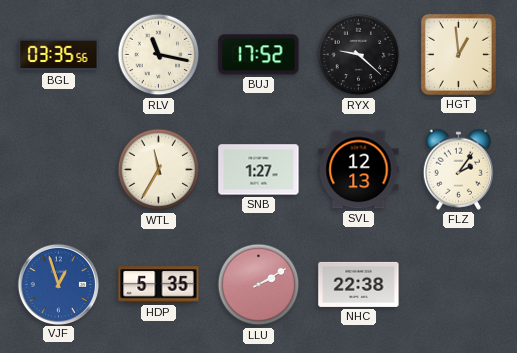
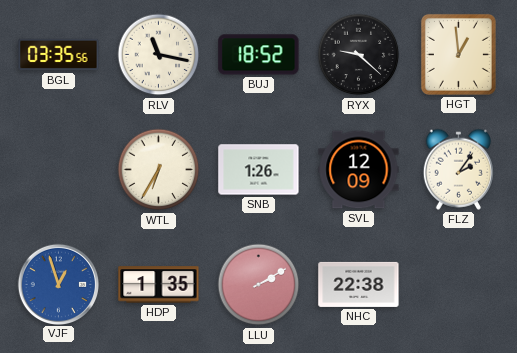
BUJ: 17:52 -> 18:52 (259, 55)
WTL: 11:35 -> 6:35 (159, 170)
SNB: 1:27 -> 1:26 (259, 170)
SVL: 12:13 -> 12:09 (359, 170)
HDP: 5:35 -> 1:35 (159, 285)
